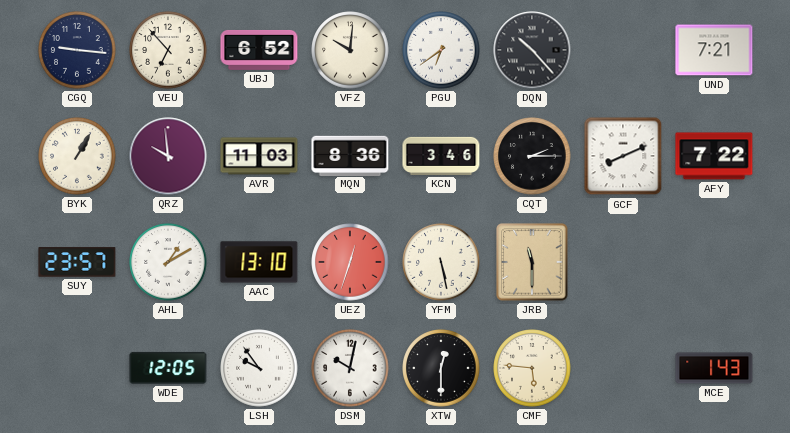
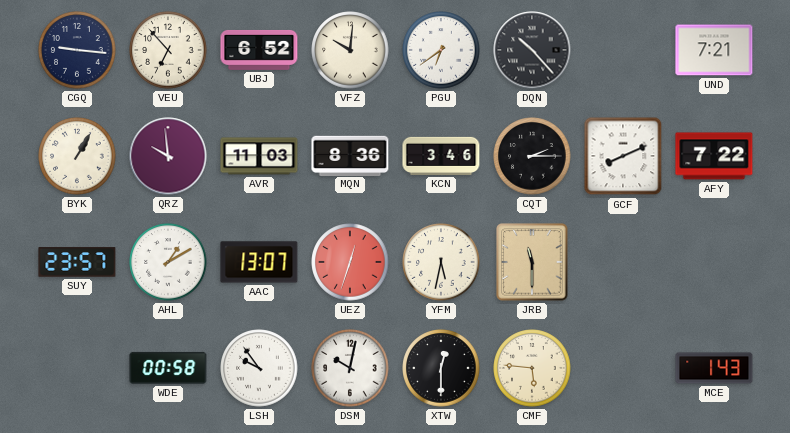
AAC: 13:10 -> 13:07 (259, 262)
YFM: 5:28 -> 5:32 (441, 262)
WDE: 12:05 -> 00:58 (168, 368)
